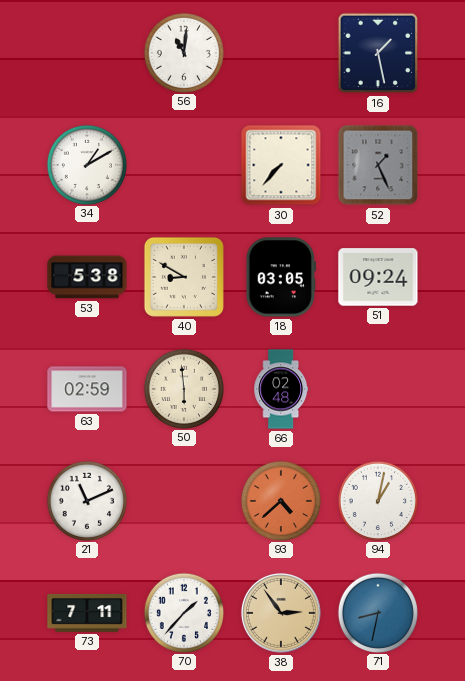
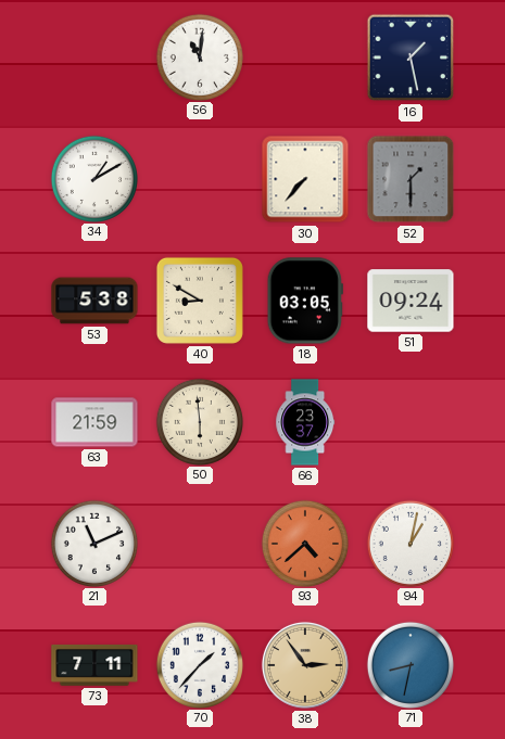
52: 1:26 -> 1:30 (411, 179)
63: 02:59 -> 21:59 (94, 422)
66: 02:48 -> 23:37 (305, 422)
